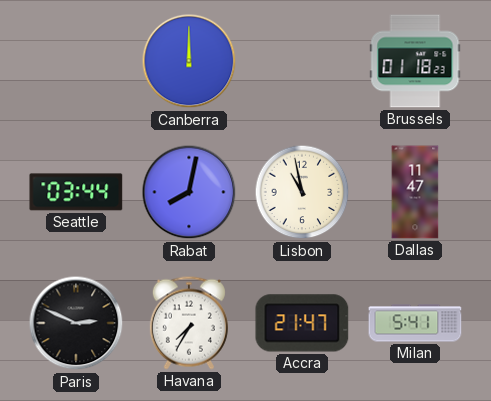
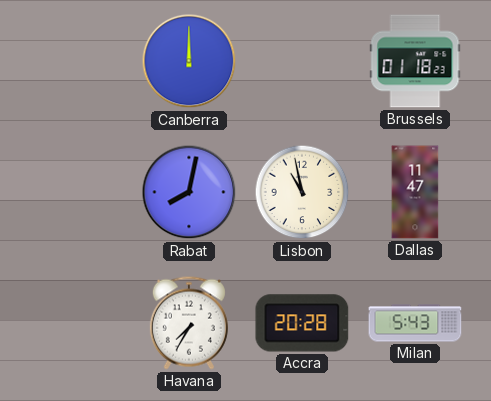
Seattle: 03:44 -> none (76, 192)
Paris: 2:49 -> none (76, 323)
Accra: 21:47 -> 20:28 (302, 323)
Milan: 5:41 -> 5:43 (415, 323)
